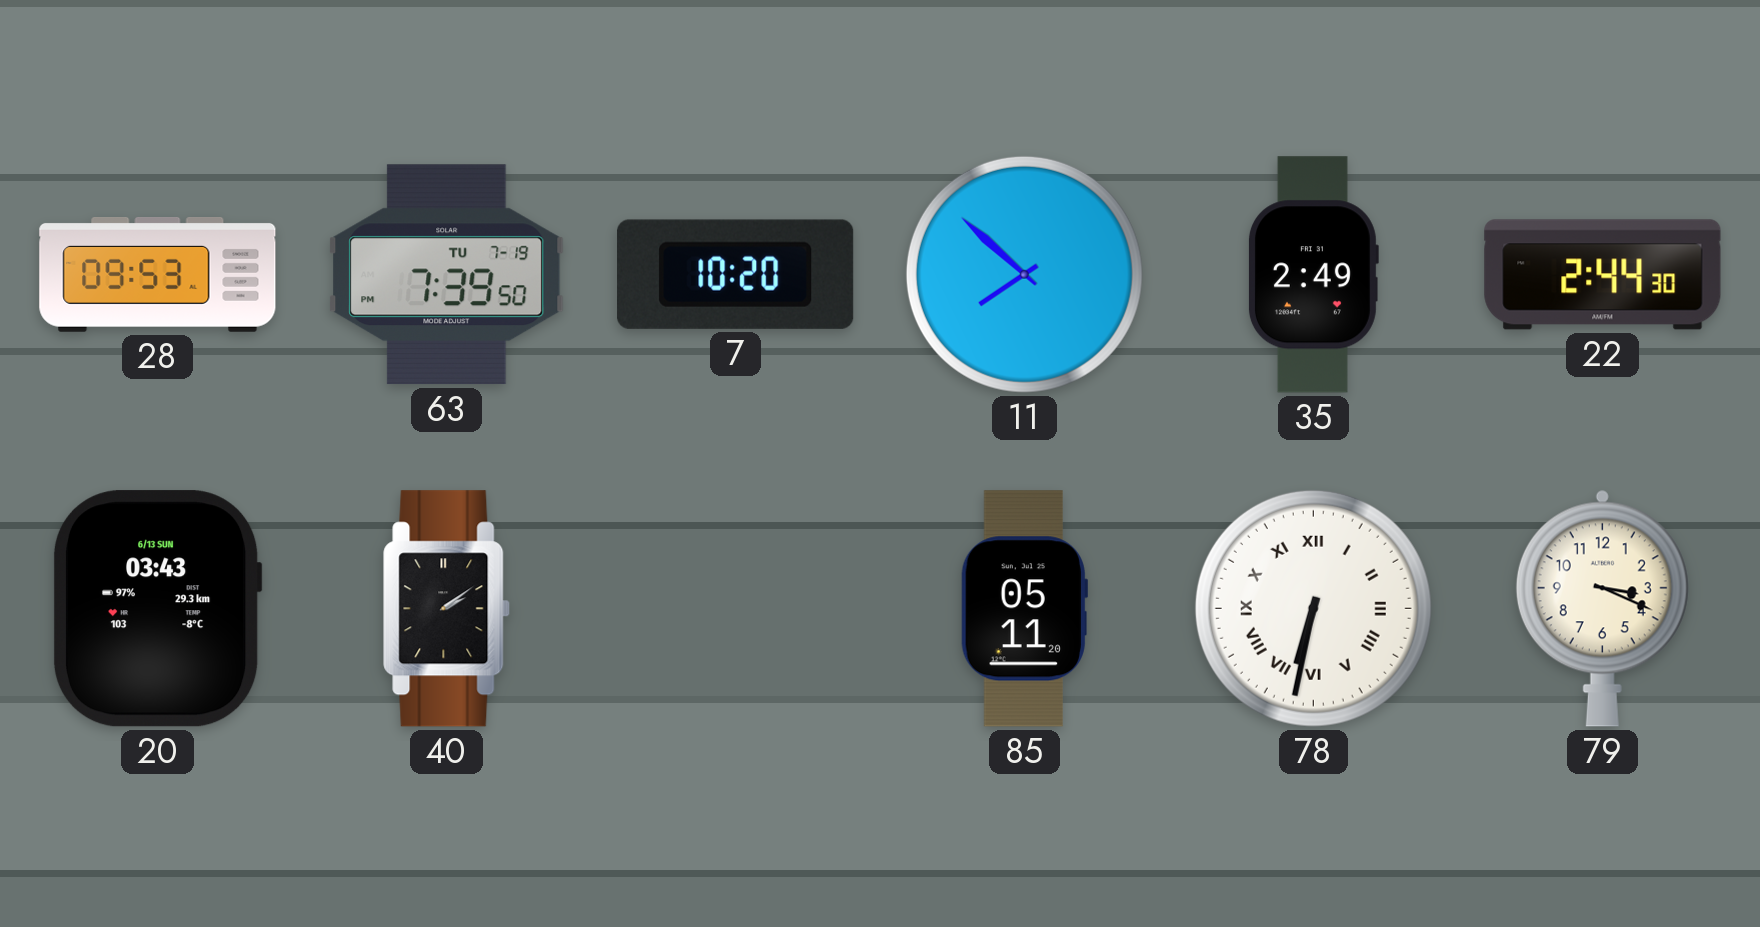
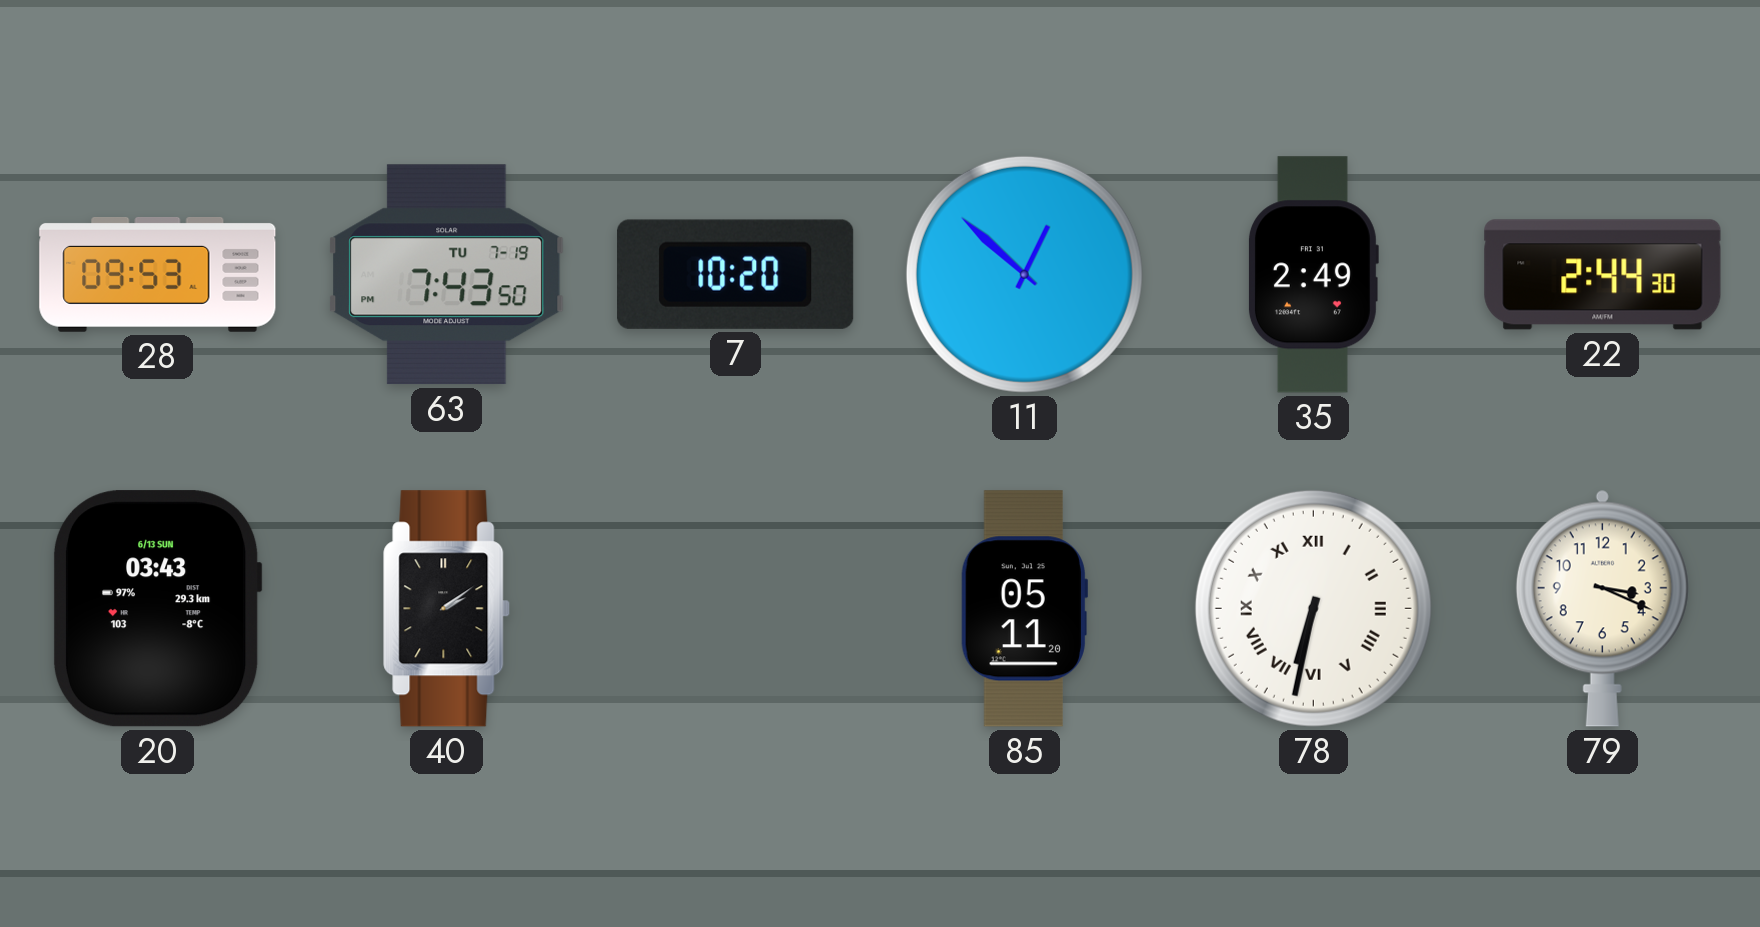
63: 7:39 -> 7:43 (447, 275)
11: 7:52 -> 12:52 (1024, 274)
